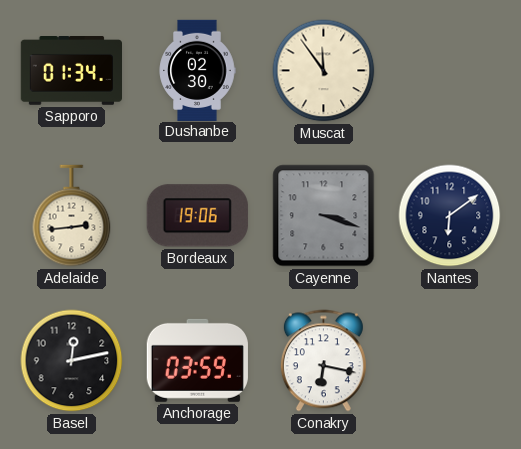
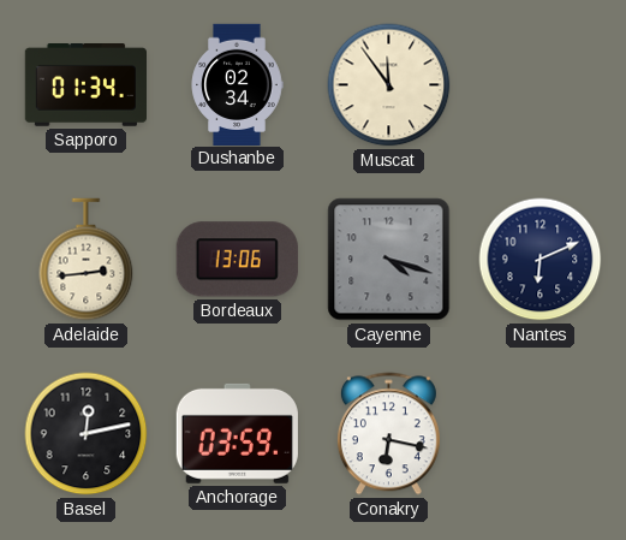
Dushanbe: 02:30 -> 02:34 (237, 84)
Bordeaux: 19:06 -> 13:06 (237, 260)
Cayenne: 3:18 -> 4:18 (389, 260)
Nantes: 6:09 -> 6:11 (541, 260)
